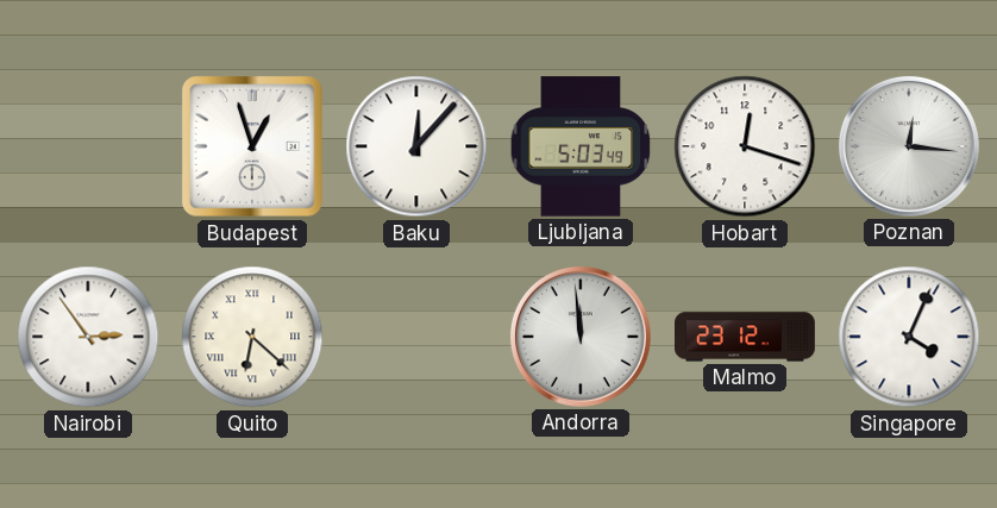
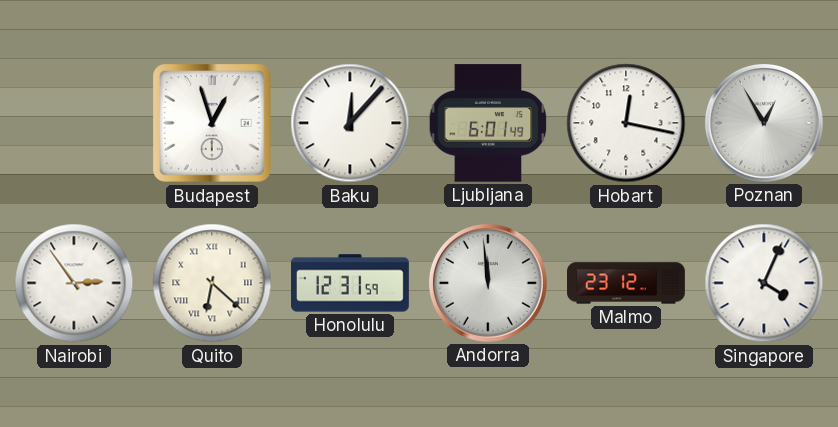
Ljubljana: 5:03 -> 6:01 (488, 123)
Hobart: 12:18 -> 12:17 (626, 123)
Poznan: 12:16 -> 12:55 (764, 123)
Honolulu: none -> 12:31 (351, 283)
